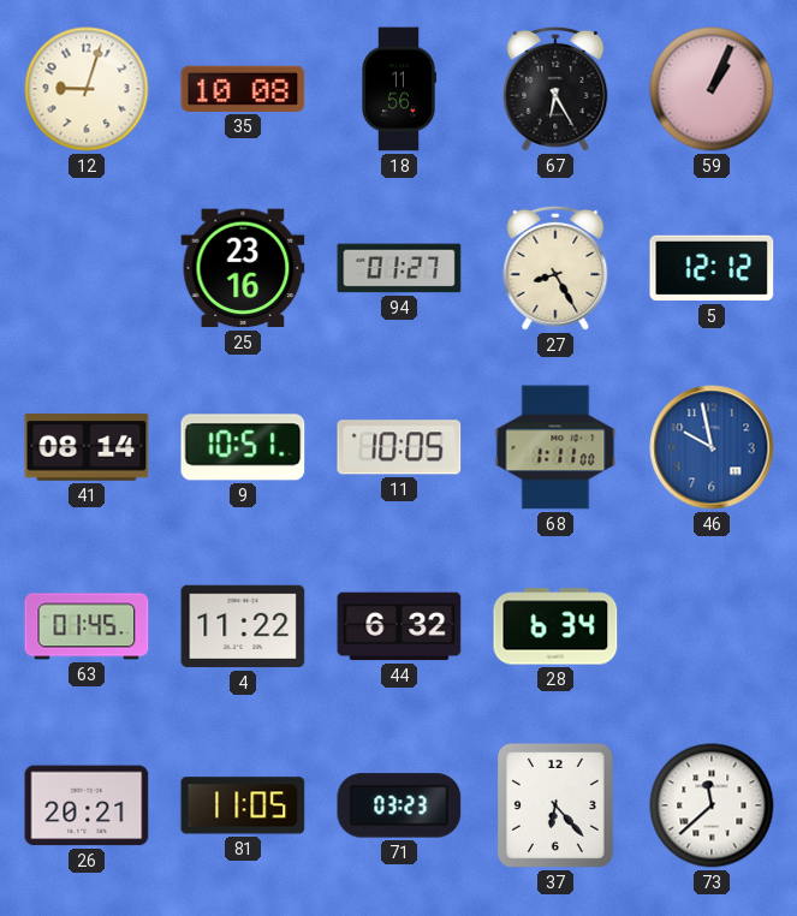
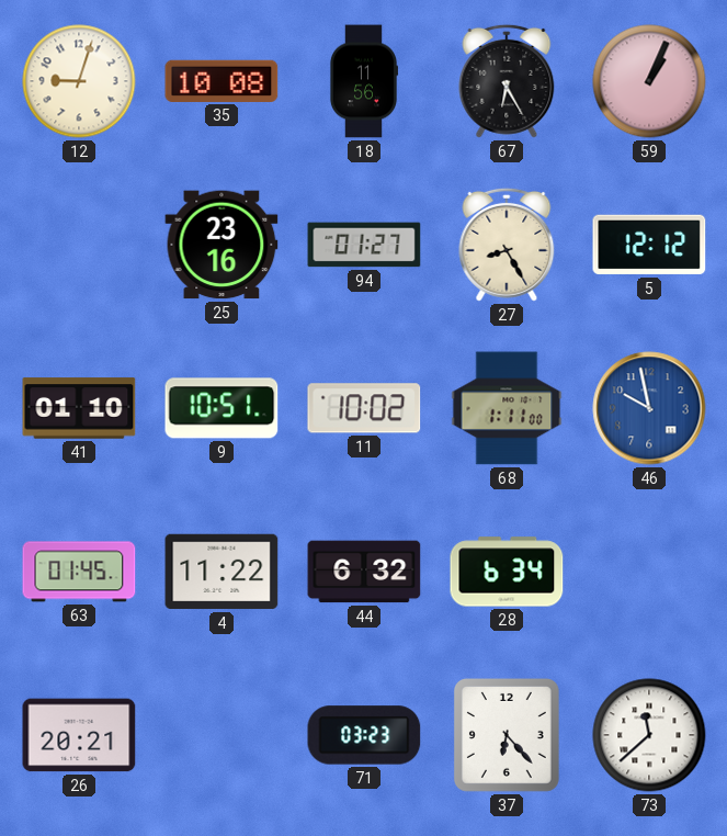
41: 08:14 -> 01:10 (79, 408)
11: 10:05 -> 10:02 (364, 408)
81: 11:05 -> none (243, 805)
